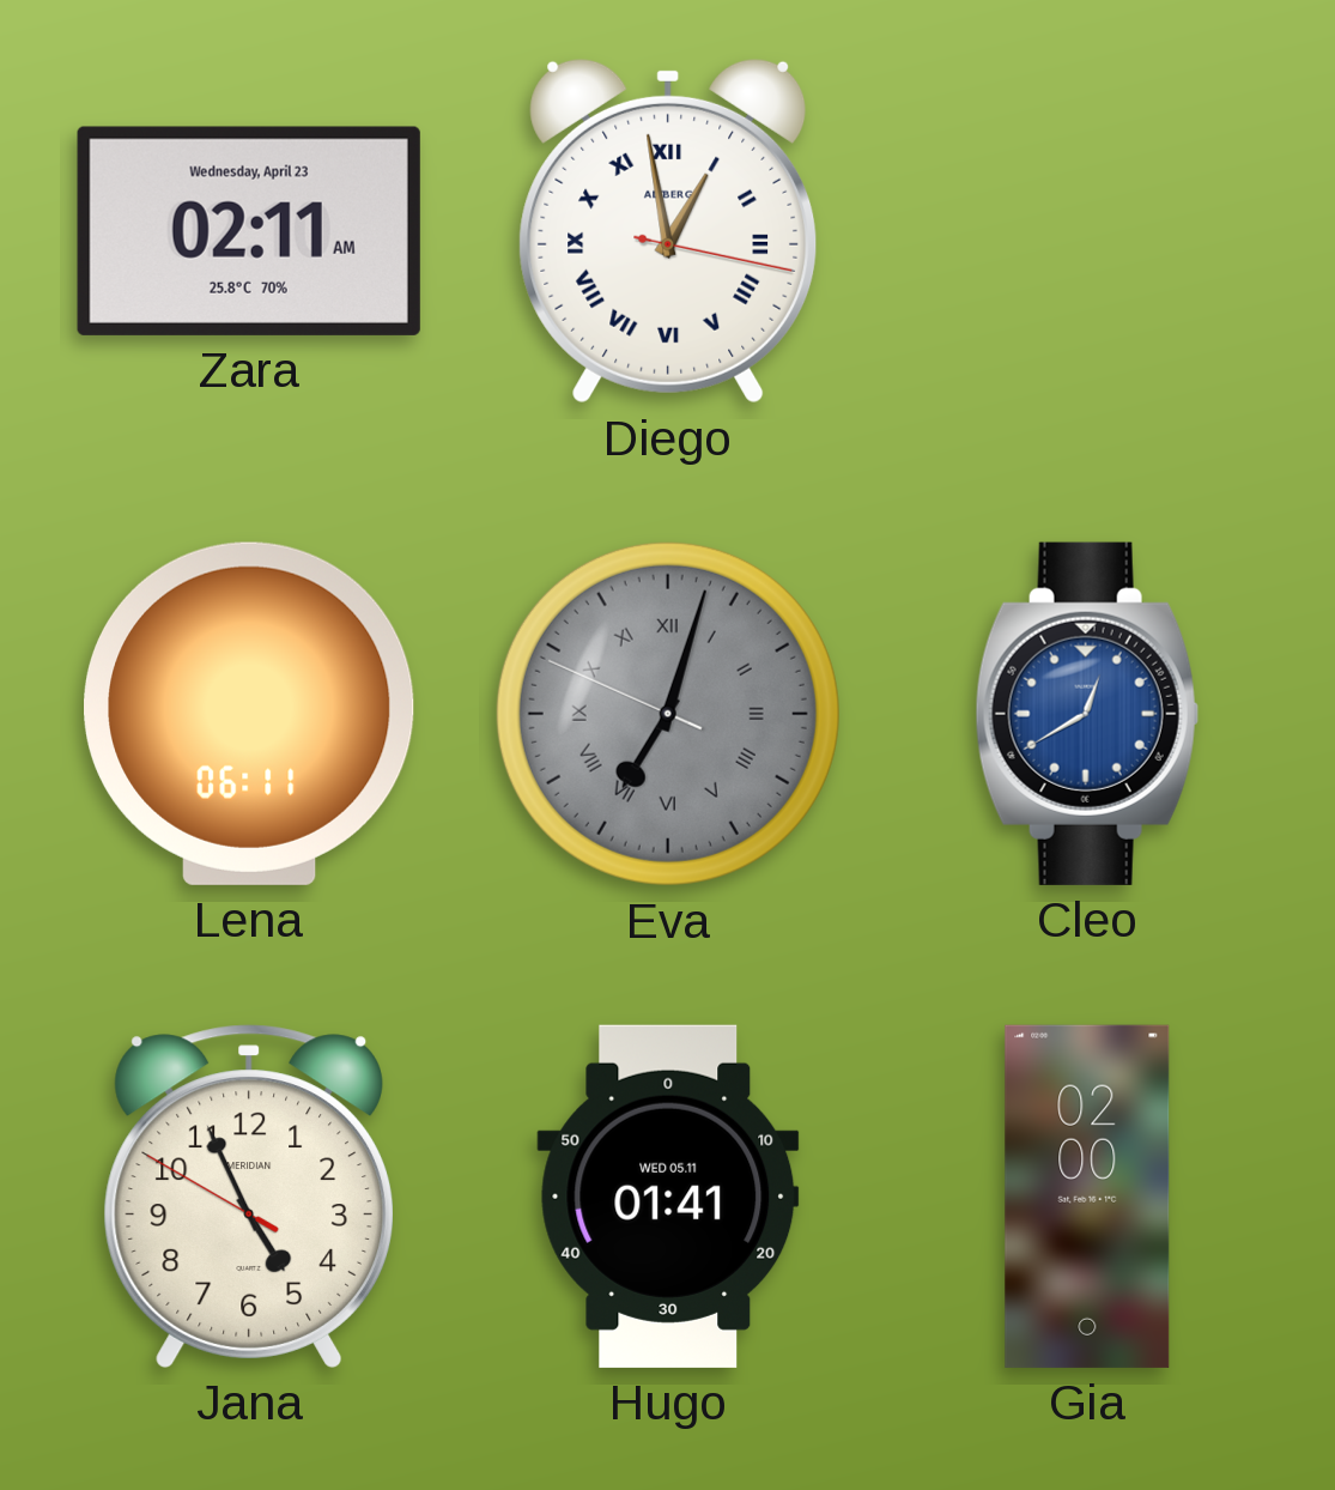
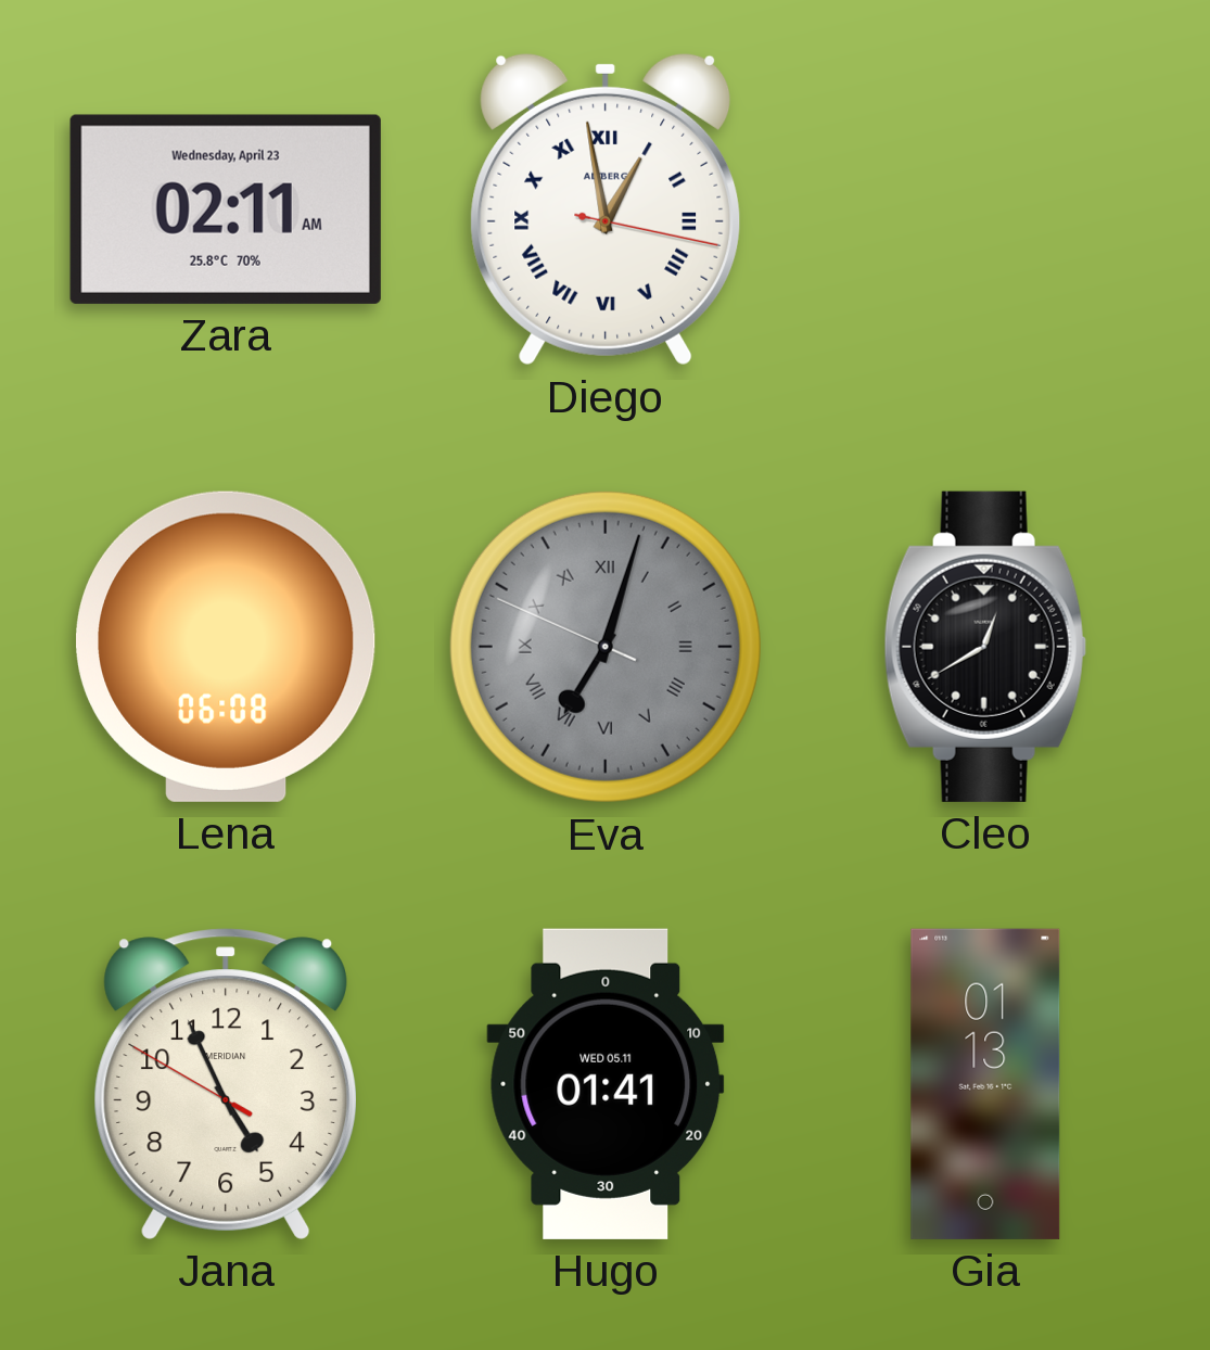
Lena: 06:11 -> 06:08 (226, 647)
Cleo dial: blue -> black (985, 647)
Gia: 02:00 -> 01:13 (985, 1084)
